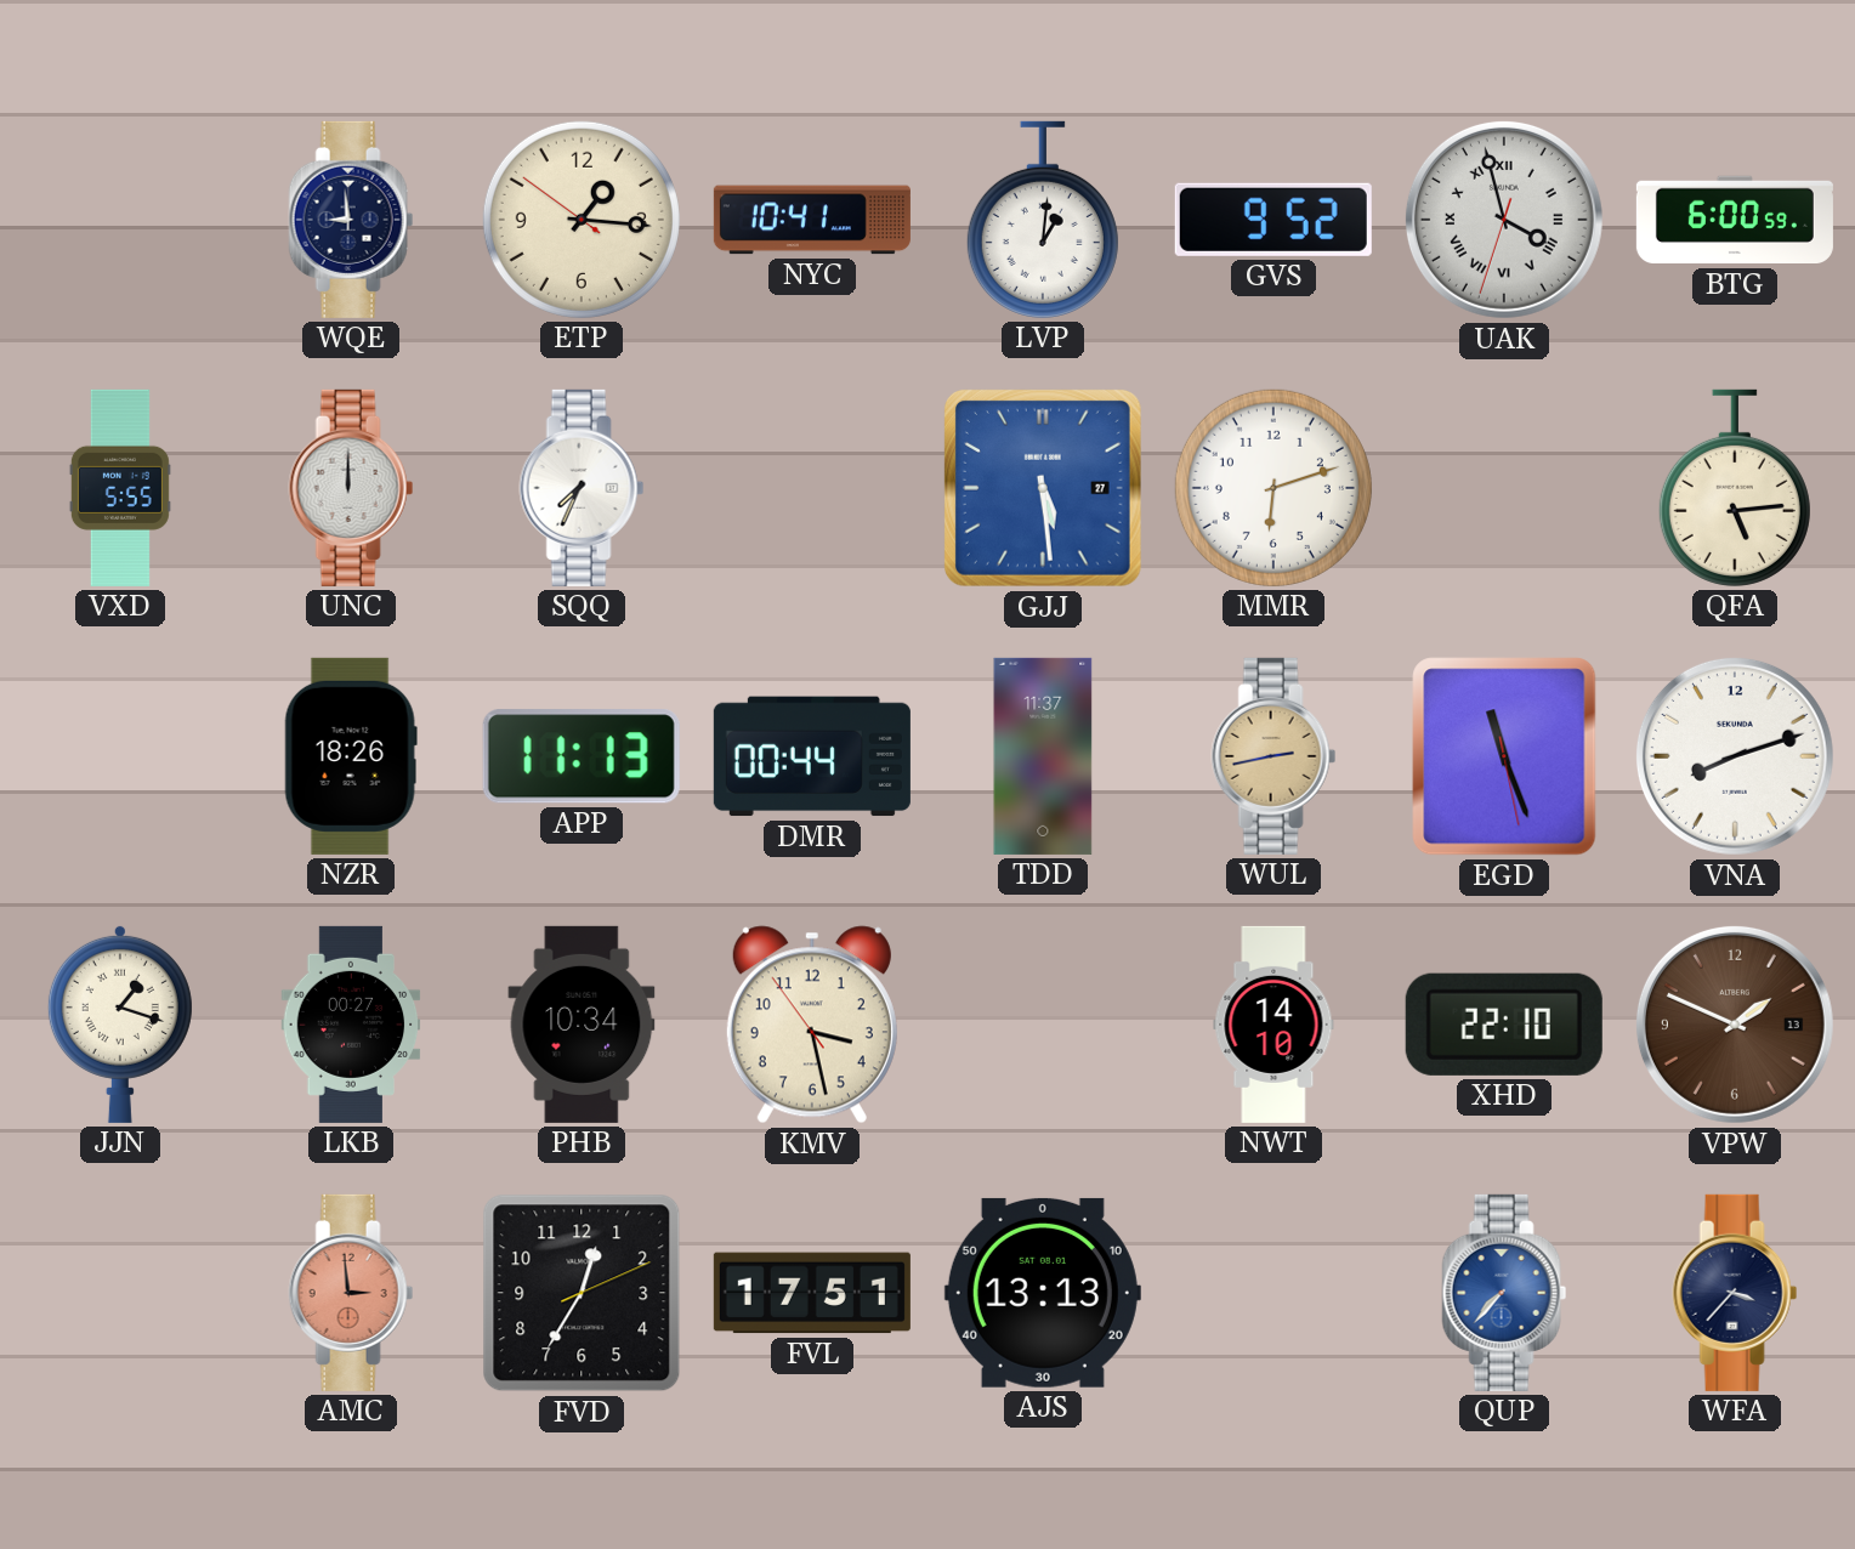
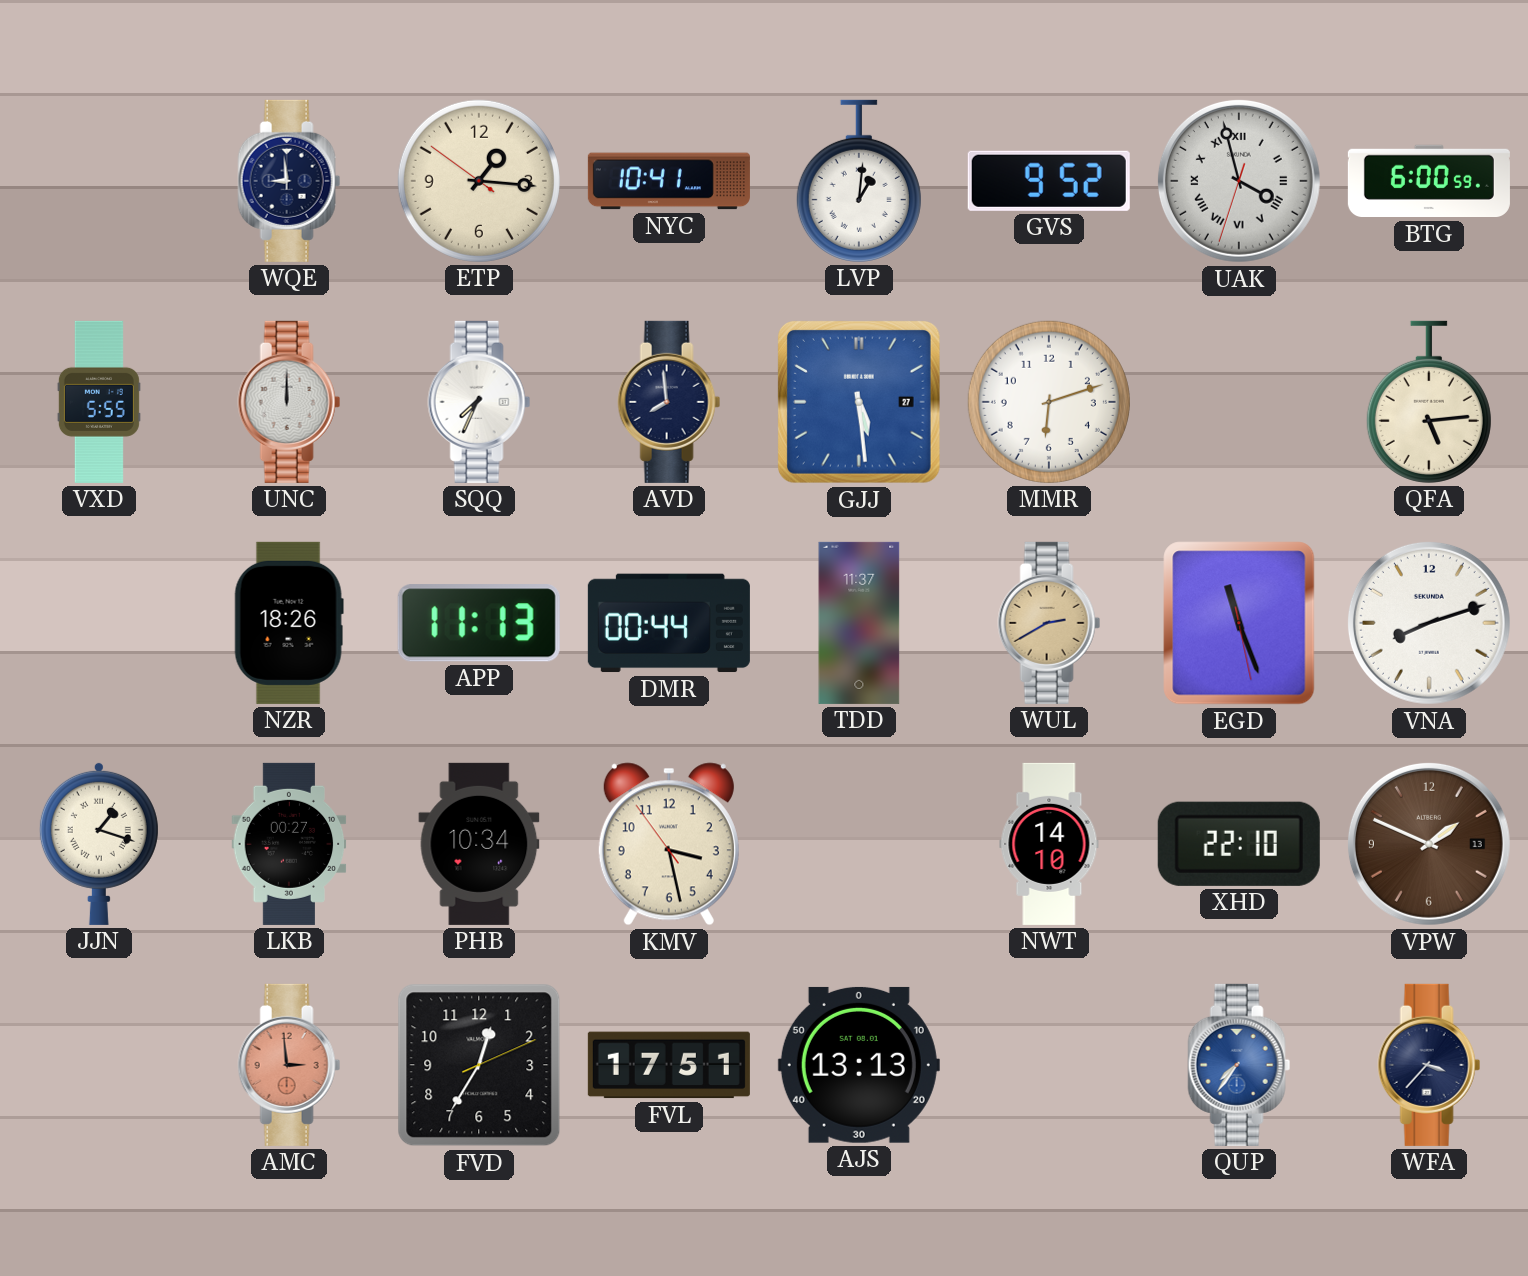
AVD: none -> 7:59 (669, 402)
WUL: 2:43 -> 2:40 (1049, 623)
QUP: 7:37 -> 7:36 (1239, 1065)
